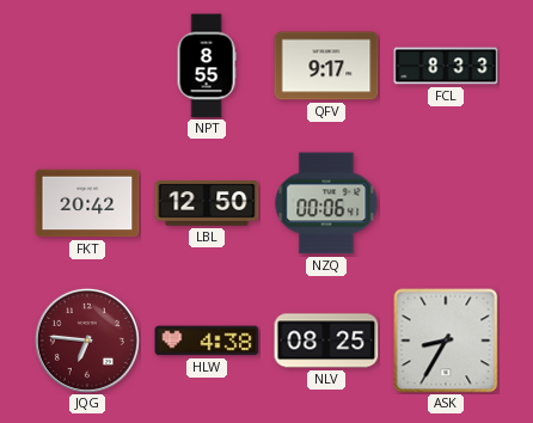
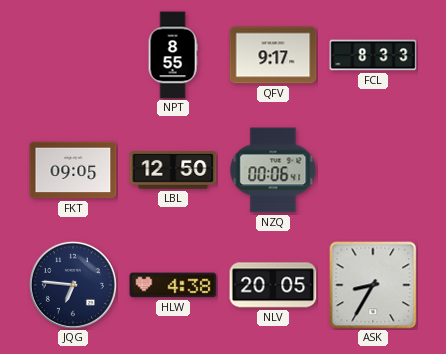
FKT: 20:42 -> 09:05 (73, 170)
JQG dial: burgundy -> navy (73, 285)
NLV: 08:25 -> 20:05 (273, 285)
